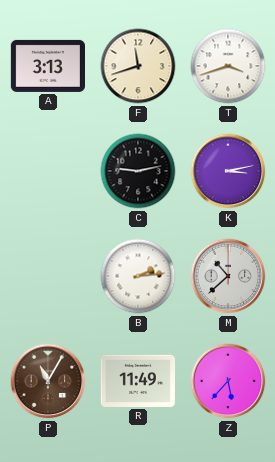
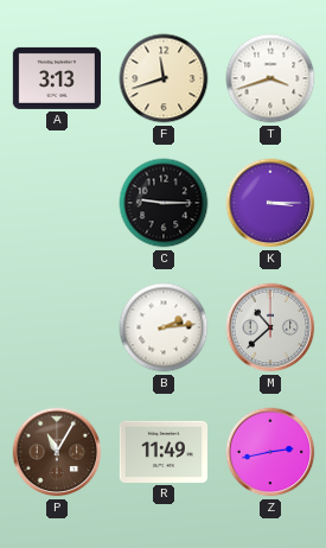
C: 9:13 -> 9:15 (164, 203)
K: 3:13 -> 3:15 (270, 203)
Z: 5:37 -> 2:43 (270, 452)
